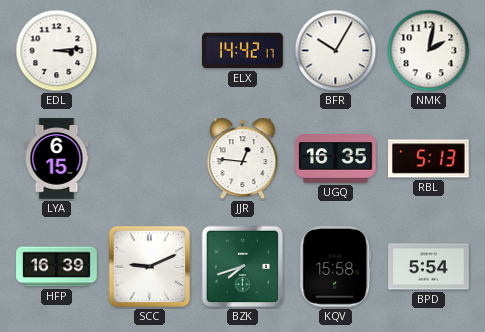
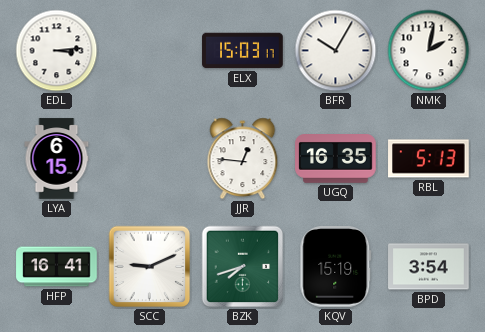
ELX: 14:42 -> 15:03 (243, 51)
HFP: 16:39 -> 16:41 (57, 267)
KQV: 15:58 -> 15:19 (336, 267)
BPD: 5:54 -> 3:54 (429, 267)
